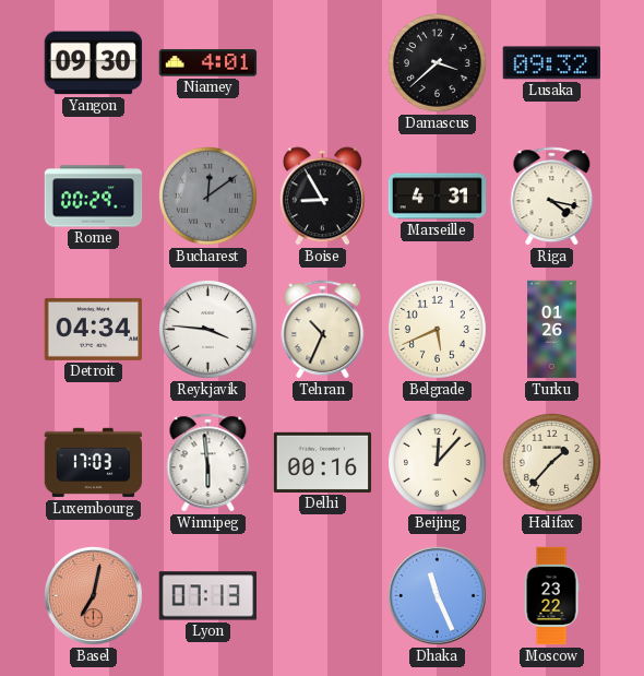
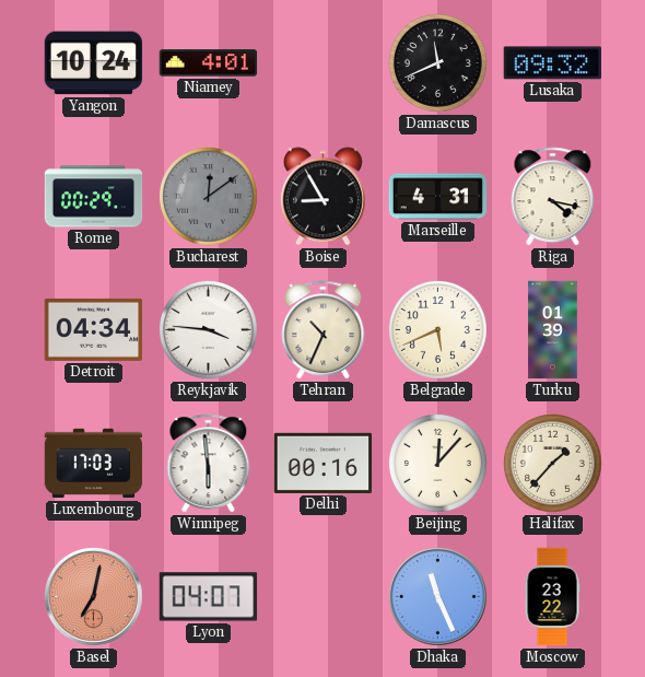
Yangon: 09:30 -> 10:24 (94, 63)
Damascus: 3:38 -> 11:41 (438, 63)
Turku: 01:26 -> 01:39 (553, 330)
Lyon: 07:13 -> 04:07 (209, 597)
